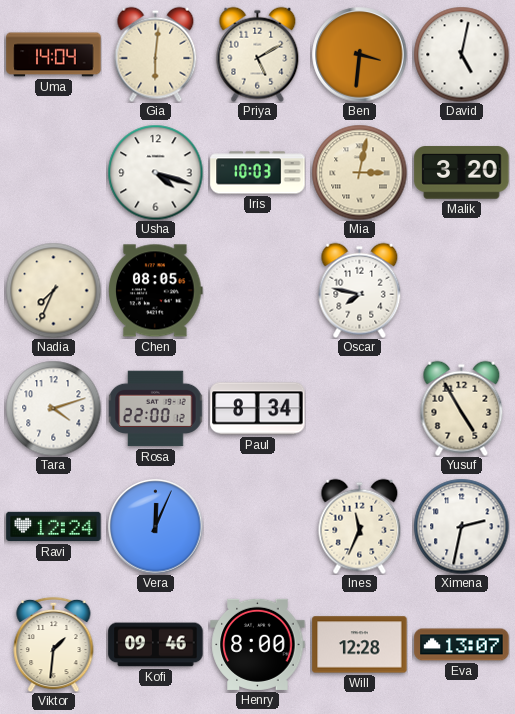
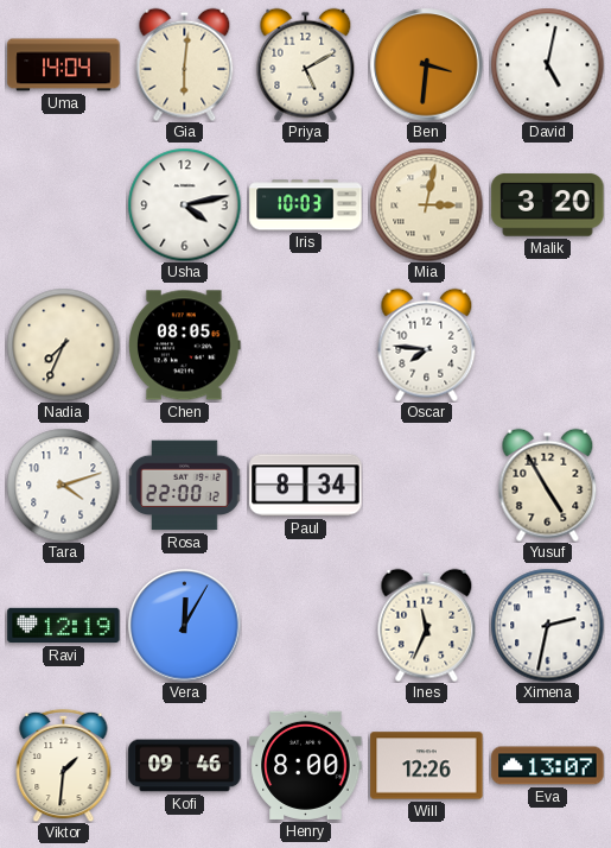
Usha: 4:18 -> 4:13 (184, 204)
Oscar: 7:47 -> 7:46 (427, 344)
Ravi: 12:24 -> 12:19 (64, 626)
Vera: 12:04 -> 12:05 (185, 626)
Will: 12:28 -> 12:26 (427, 766)
